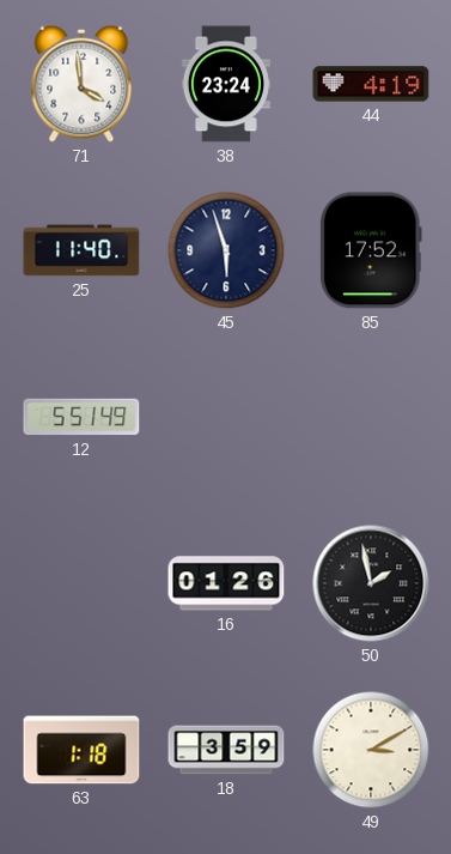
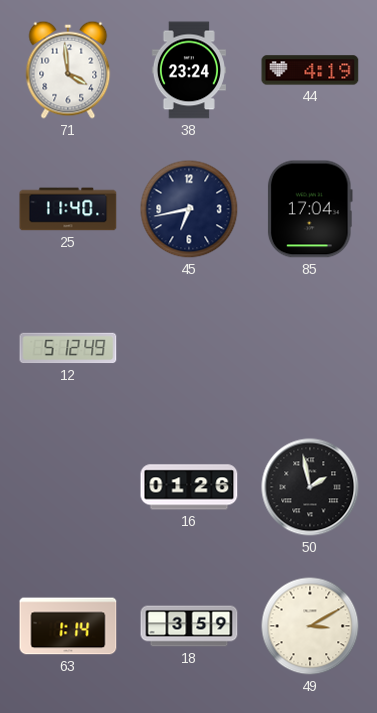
45: 5:57 -> 6:43 (189, 209)
85: 17:52 -> 17:04 (310, 209)
12: 5:51 -> 5:12 (68, 348)
63: 1:18 -> 1:14 (68, 626)
